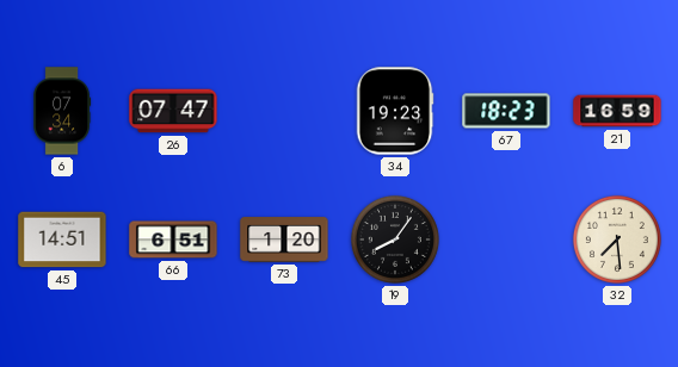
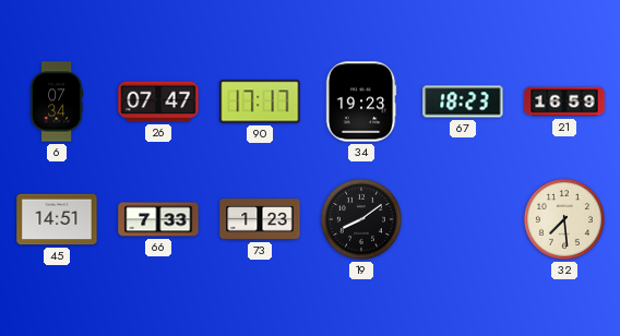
90: none -> 17:17 (260, 101)
66: 6:51 -> 7:33 (158, 219)
73: 1:20 -> 1:23 (260, 219)
19: 8:06 -> 8:09 (361, 219)
